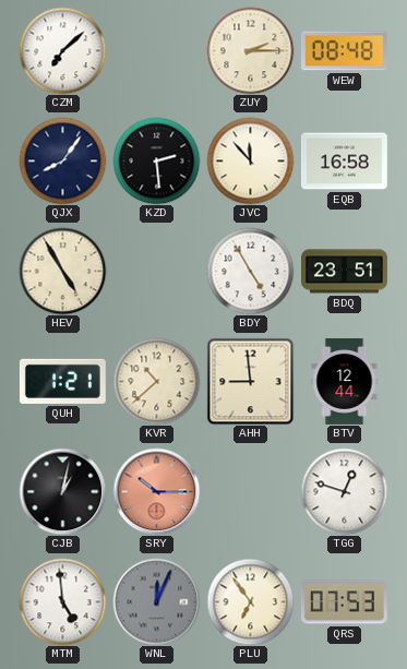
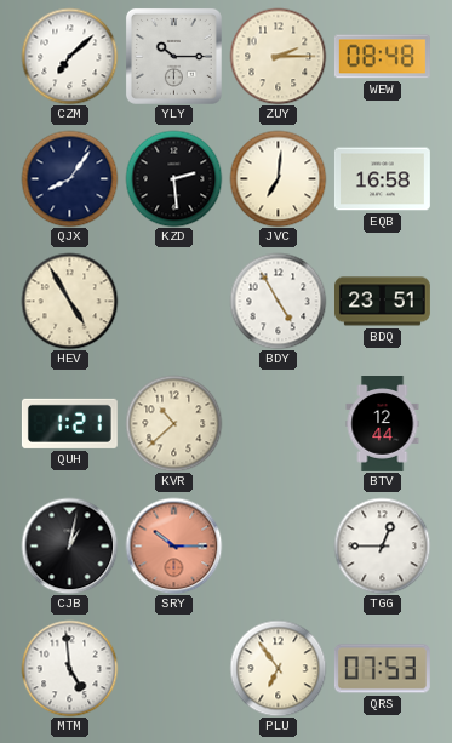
YLY: none -> 10:15 (173, 56)
JVC: 11:53 -> 7:01 (278, 178)
AHH: 8:59 -> none (250, 381)
TGG: 12:48 -> 12:45 (382, 545)
WNL: 12:04 -> none (156, 601)
